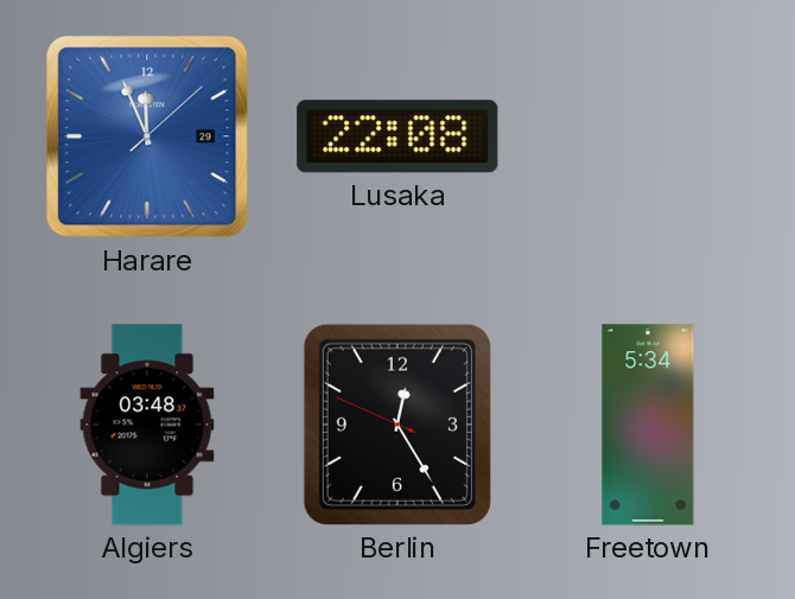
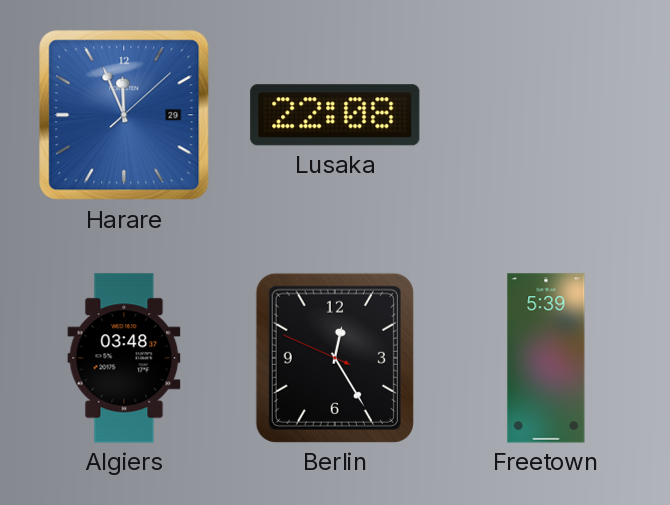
Freetown: 5:34 -> 5:39 (546, 358)
